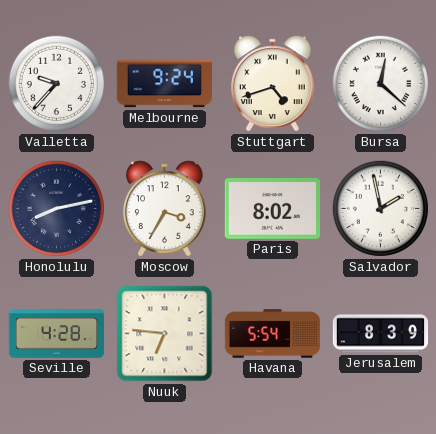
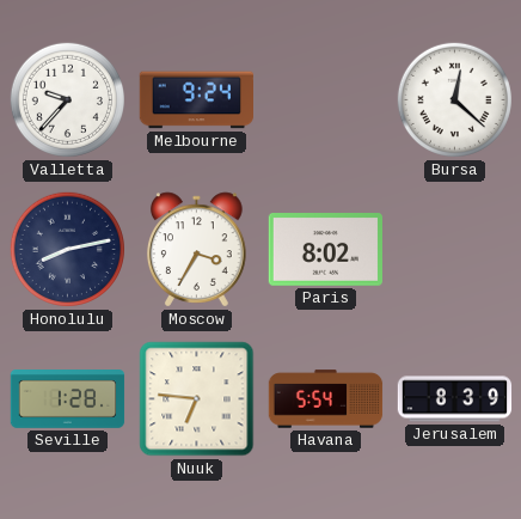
Stuttgart: 4:42 -> none (272, 84)
Salvador: 1:58 -> none (380, 208)
Seville: 4:28 -> 1:28 (68, 399)
